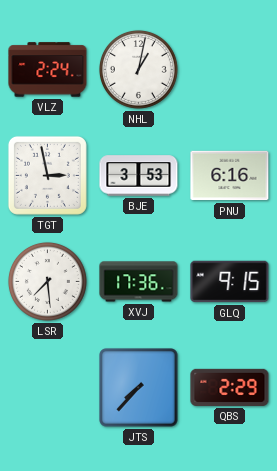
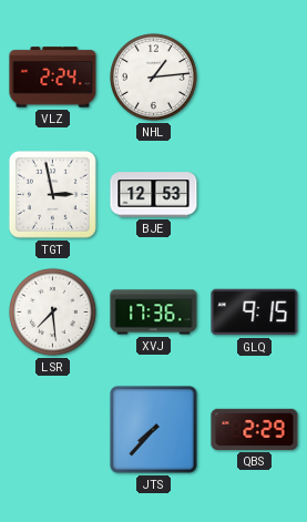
NHL: 1:02 -> 1:14 (153, 76)
BJE: 3:53 -> 12:53 (154, 195)
PNU: 6:16 -> none (230, 176)
